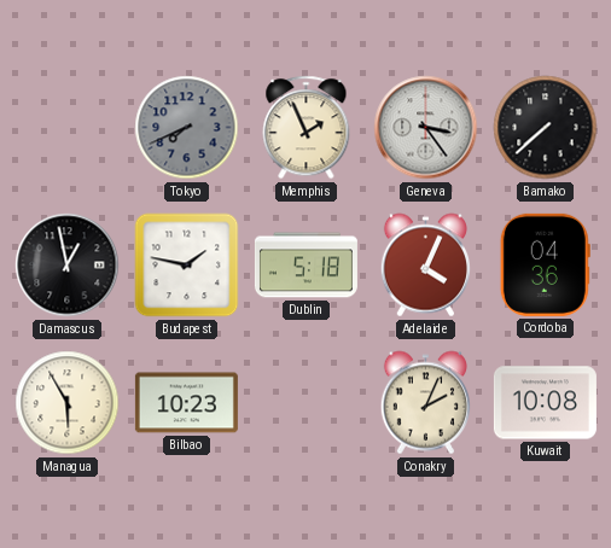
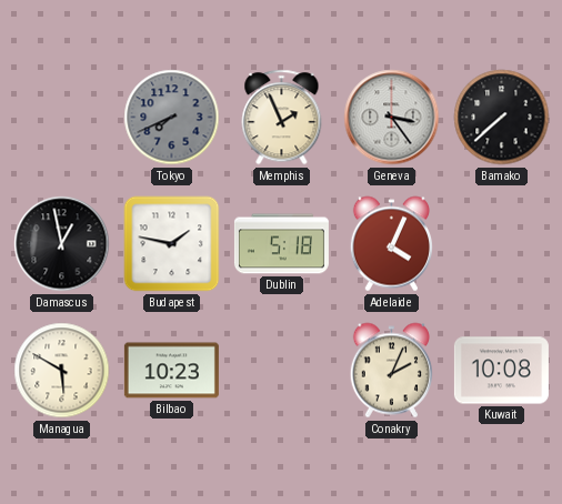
Cordoba: 04:36 -> none (545, 264)
Managua: 5:55 -> 5:50 (62, 371)
